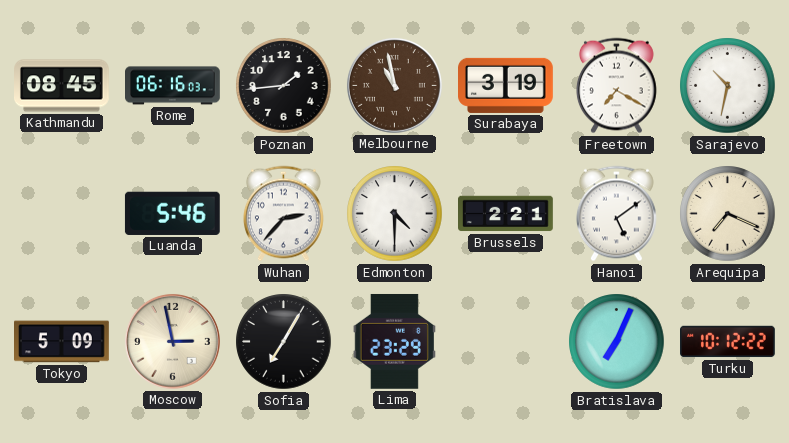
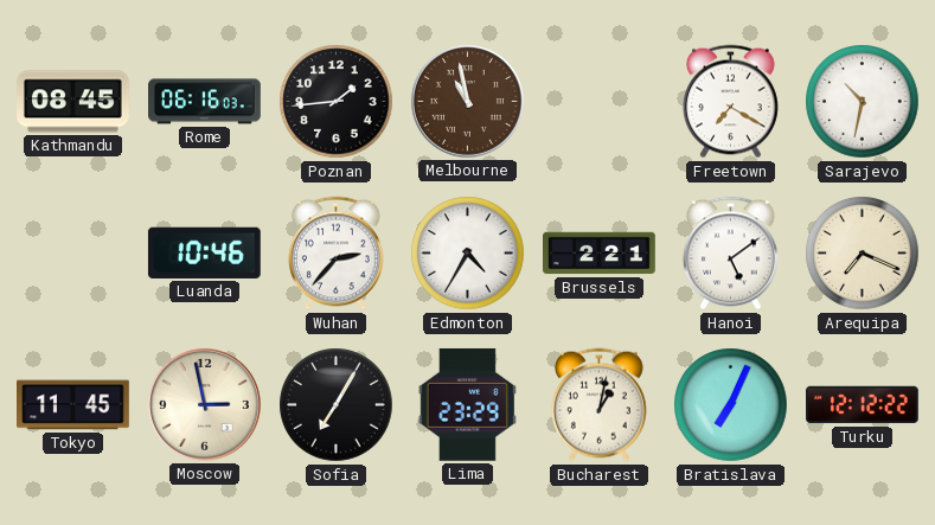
Surabaya: 3:19 -> none (506, 85)
Luanda: 5:46 -> 10:46 (204, 252)
Edmonton: 4:30 -> 4:35 (468, 254)
Tokyo: 5:09 -> 11:45 (73, 405)
Bucharest: none -> 1:02 (598, 405)
Turku: 10:12 -> 12:12 (863, 405)
